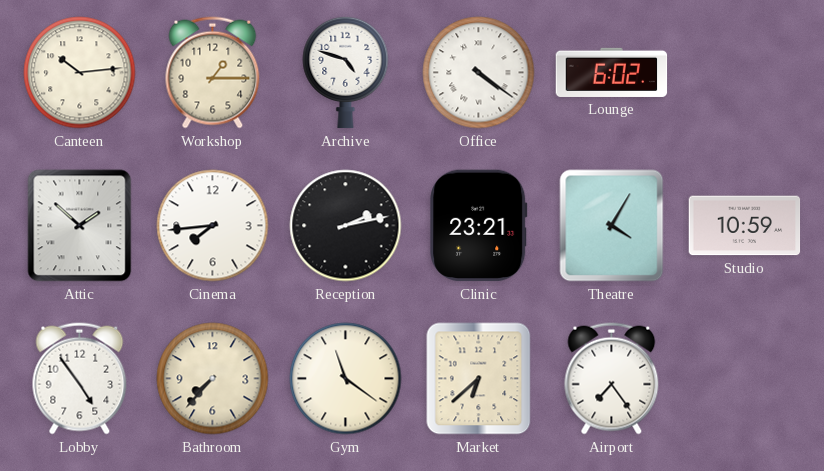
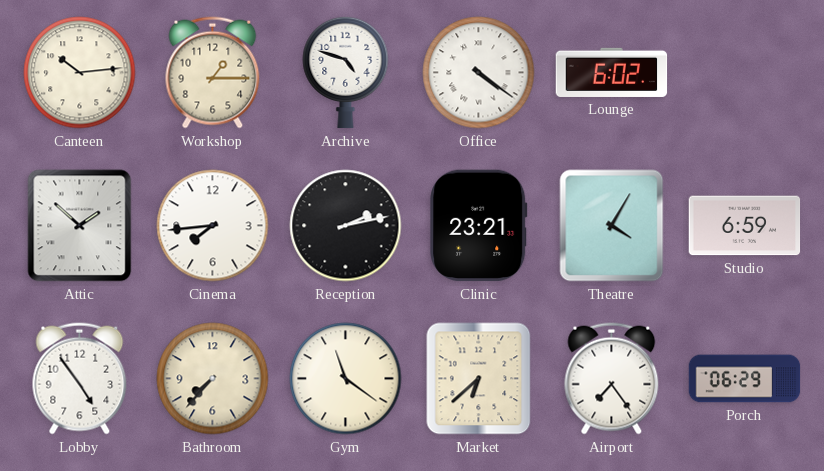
Studio: 10:59 -> 6:59 (745, 226)
Porch: none -> 06:29 (745, 379)
